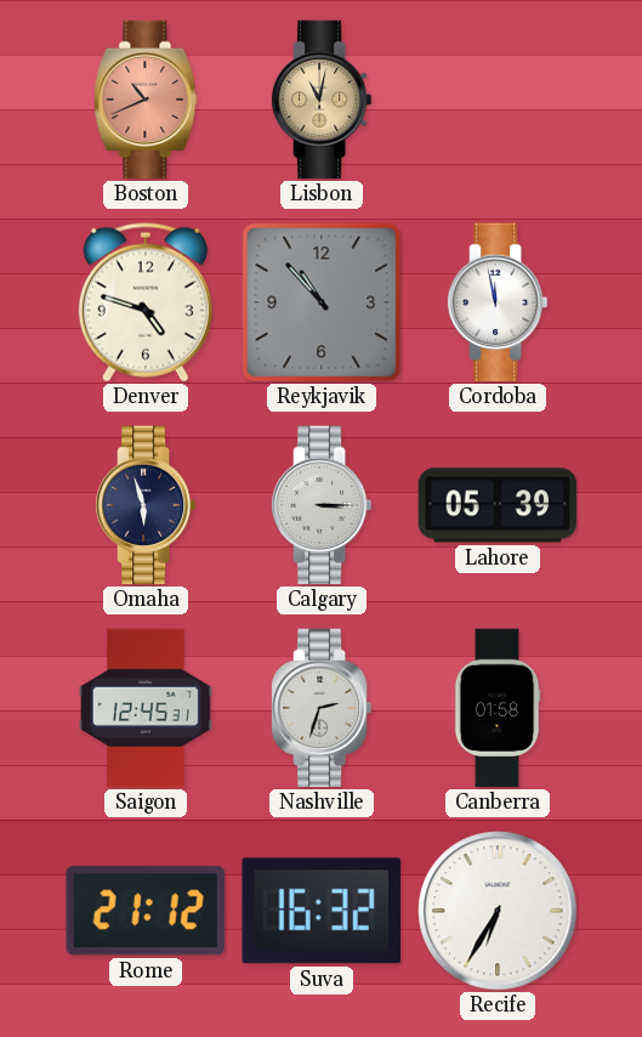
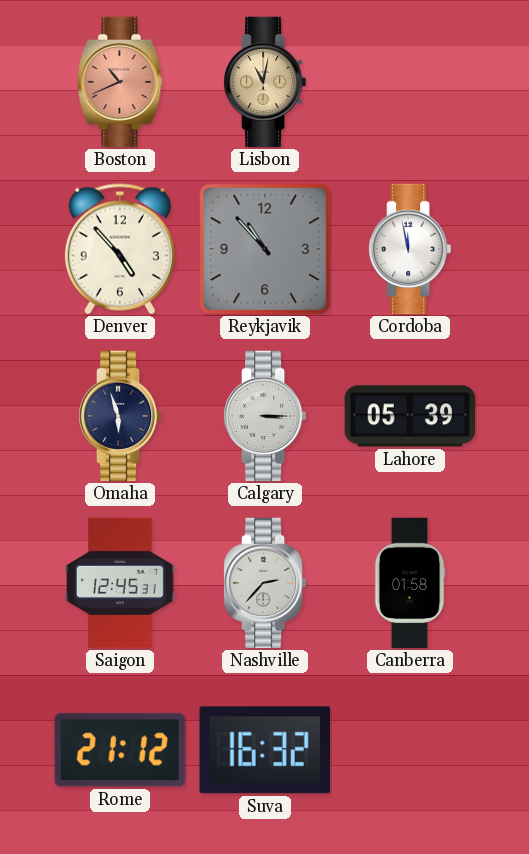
Denver: 4:48 -> 4:53 (120, 249)
Nashville: 2:33 -> 2:37 (265, 583)
Recife: 6:35 -> none (498, 911)
